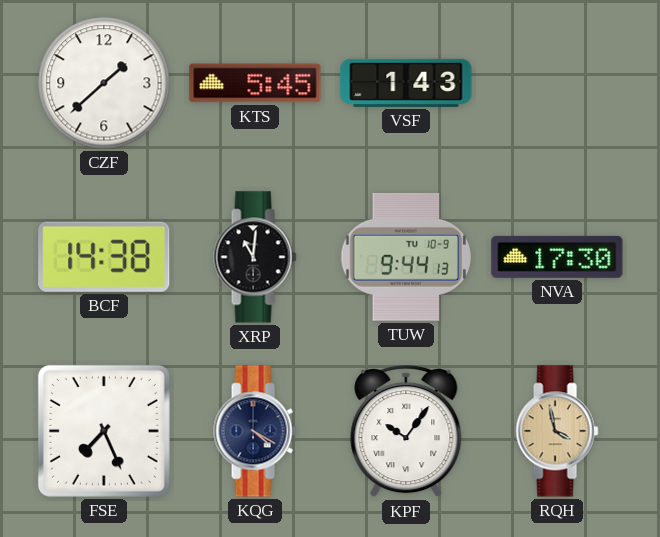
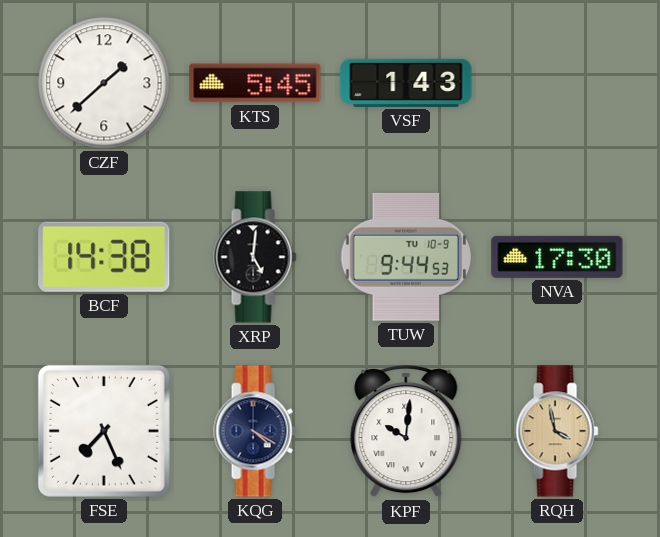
XRP: 11:01 -> 5:01 (255, 257)
TUW: 9:44:13 -> 9:44:53 (406, 257)
KPF: 10:06 -> 10:01 (406, 432)
